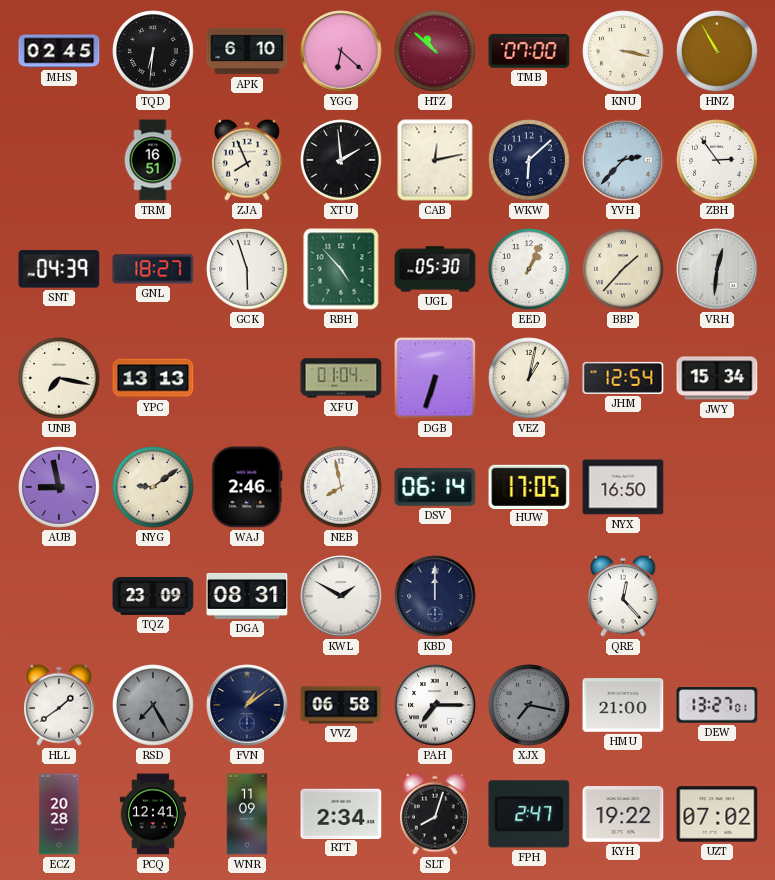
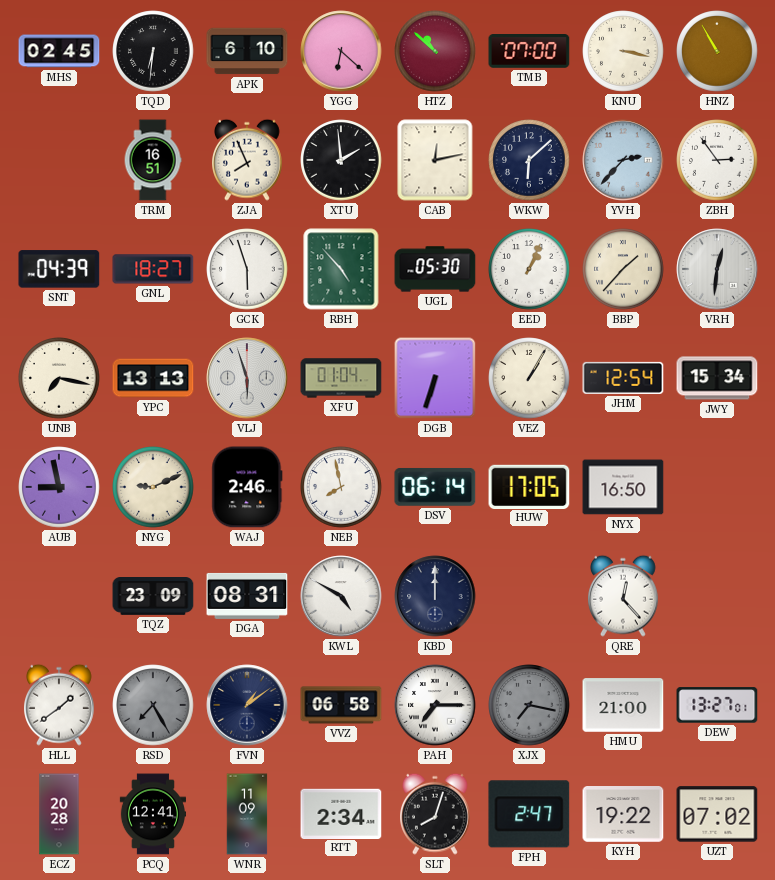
VLJ: none -> 5:57 (247, 378)
VEZ: 1:02 -> 1:05 (529, 378)
NYG: 9:09 -> 9:11 (153, 487)
KWL: 1:50 -> 4:50 (341, 596)
